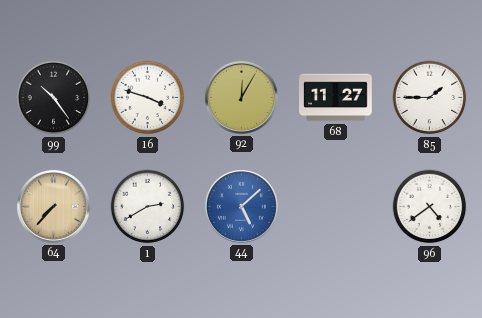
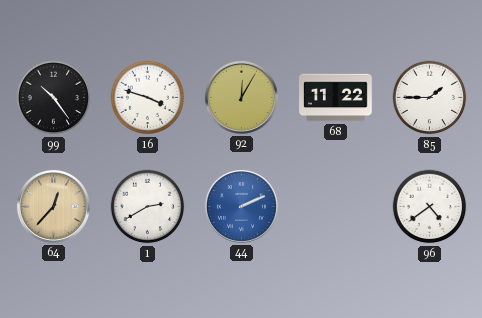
68: 11:27 -> 11:22 (336, 98)
64: 7:37 -> 12:37 (53, 206)
44: 5:08 -> 2:11 (241, 206)
